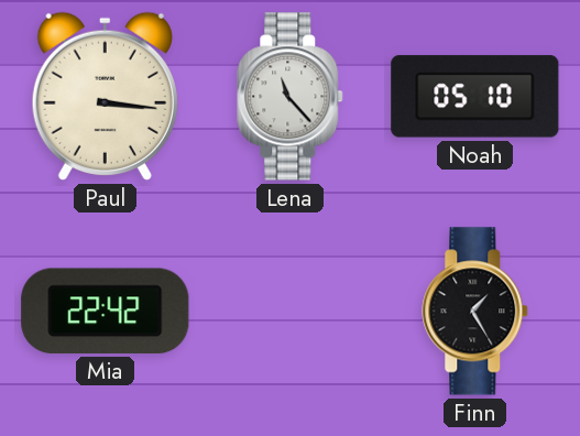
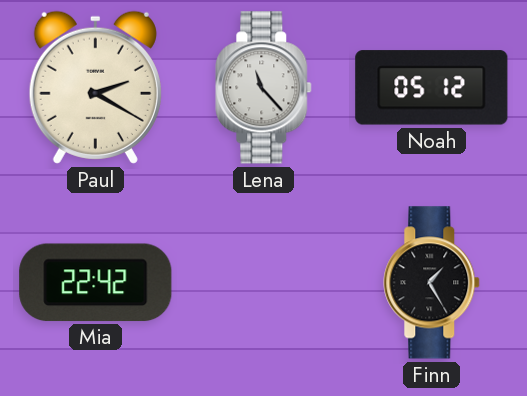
Paul: 3:16 -> 2:20 (95, 87)
Noah: 05:10 -> 05:12 (432, 88)
